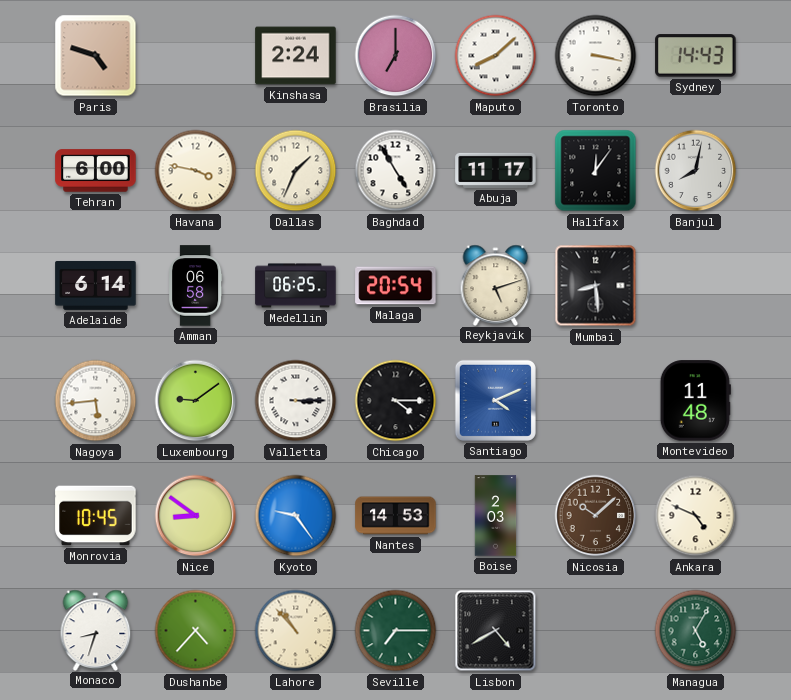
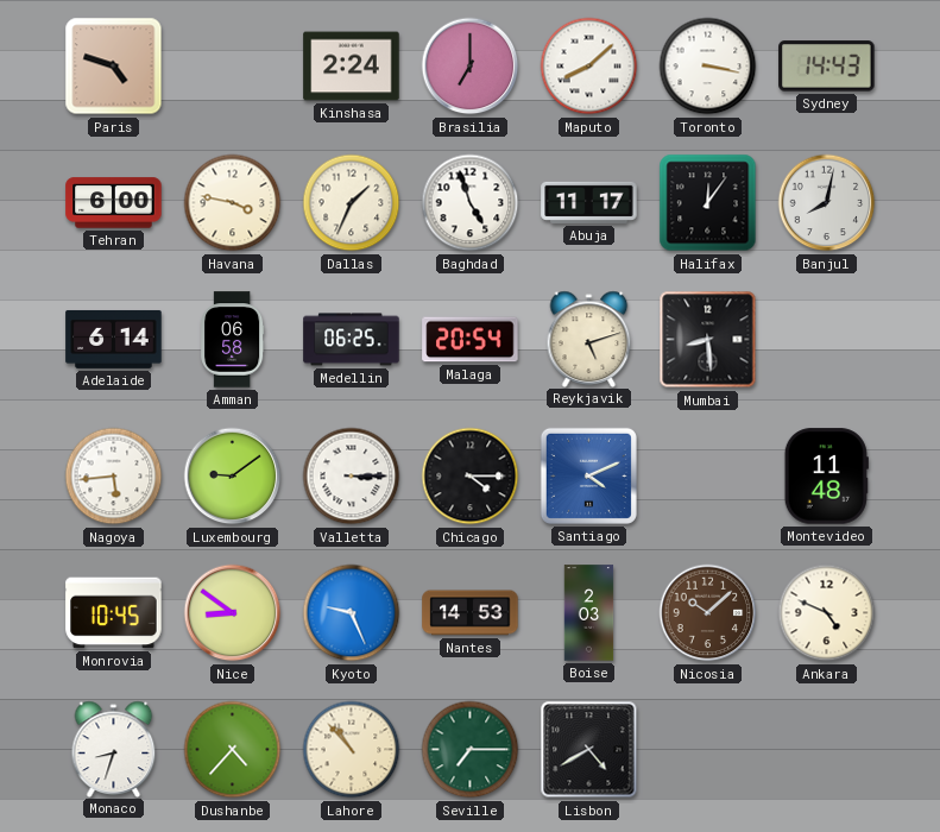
Baghdad: 4:55 -> 4:57 (471, 203)
Kyoto: 9:24 -> 9:26 (352, 613)
Managua: 5:05 -> none (696, 631)
